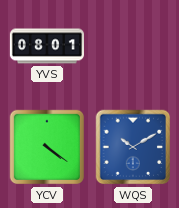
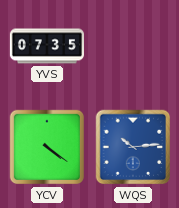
YVS: 08:01 -> 07:35 (46, 46)
WQS: 10:10 -> 10:14 (133, 147)
